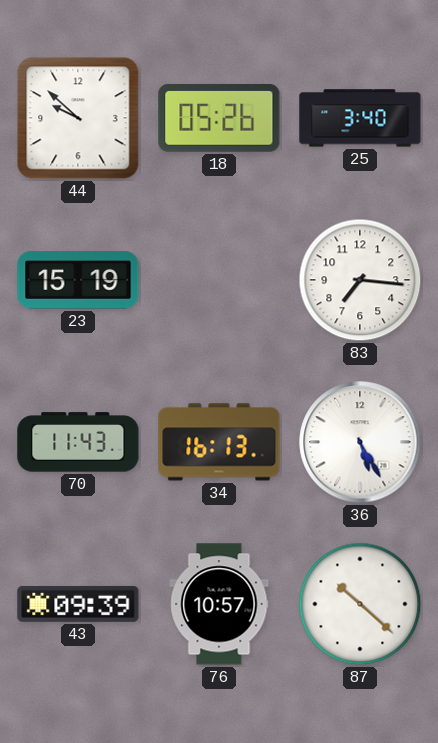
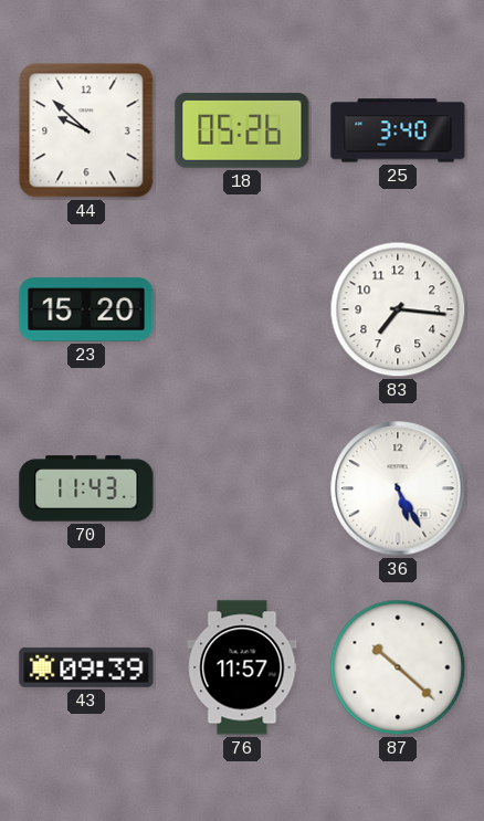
23: 15:19 -> 15:20 (86, 309)
34: 16:13 -> none (219, 442)
76: 10:57 -> 11:57 (242, 667)
